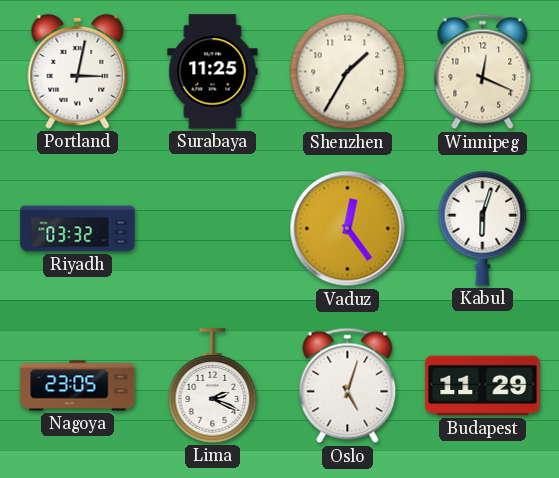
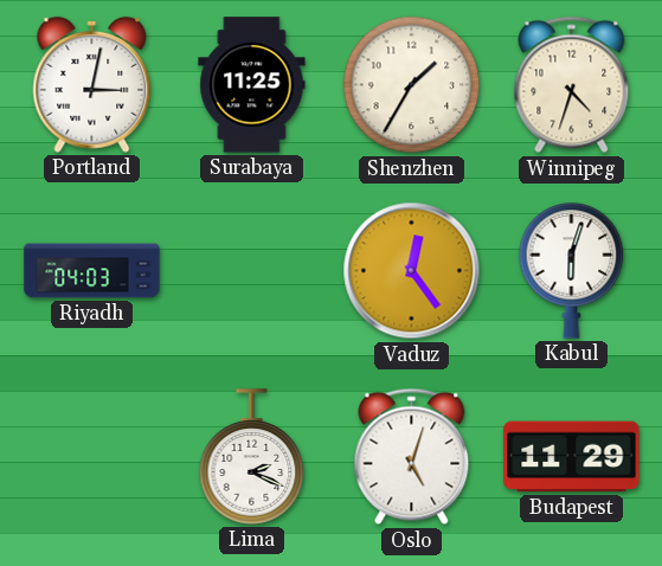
Winnipeg: 12:19 -> 4:33 (572, 85)
Riyadh: 03:32 -> 04:03 (92, 271)
Nagoya: 23:05 -> none (78, 386)
